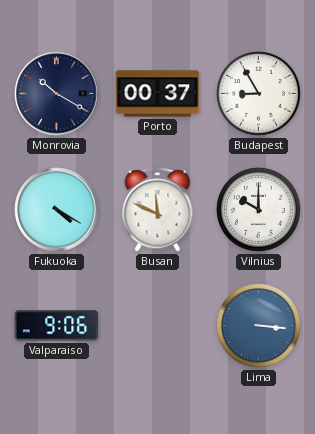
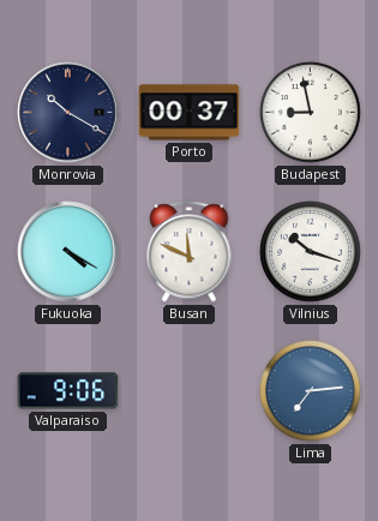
Budapest: 8:55 -> 8:58 (311, 113)
Vilnius: 10:00 -> 10:18 (311, 252)
Lima: 3:16 -> 7:14 (311, 391)
